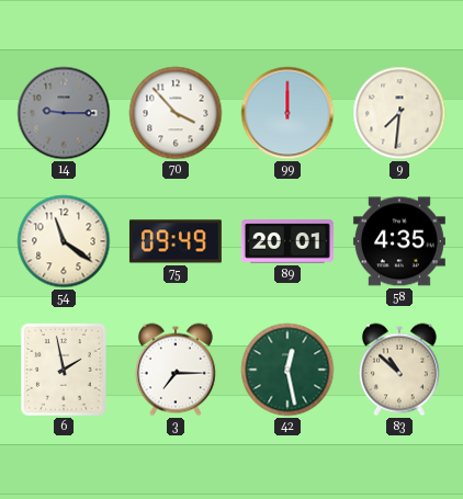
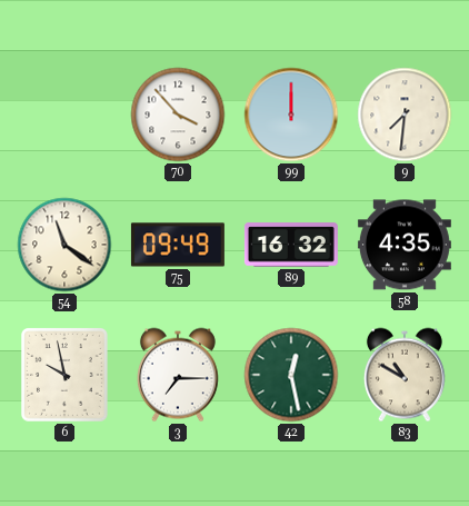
14: 9:15 -> none (64, 113)
89: 20:01 -> 16:32 (291, 245)
6: 1:58 -> 9:58 (64, 376)
83: 10:52 -> 10:50 (405, 375)
